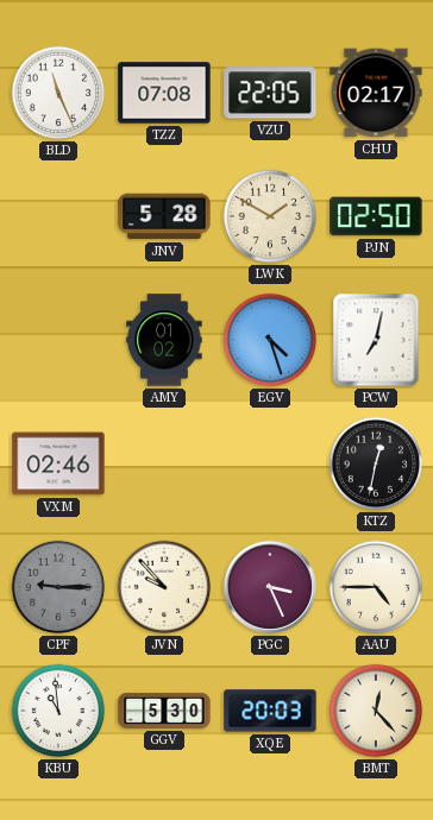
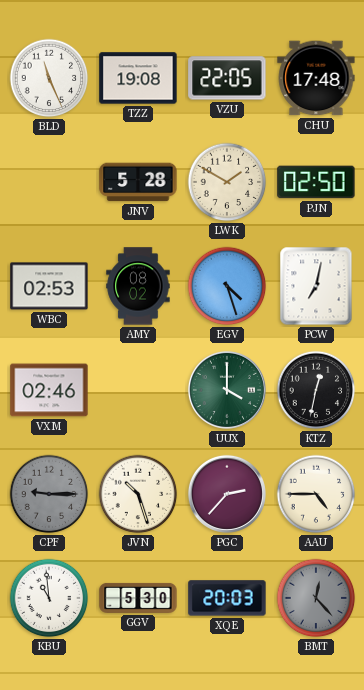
TZZ: 07:08 -> 19:08 (138, 78)
CHU: 02:17 -> 17:48 (316, 78)
WBC: none -> 02:53 (49, 286)
AMY: 01:02 -> 08:02 (138, 286)
UUX: none -> 4:00 (227, 390)
JVN: 9:53 -> 10:27 (138, 494)
PGC: 3:26 -> 2:37 (227, 494)
BMT dial: cream -> grey (316, 598)
